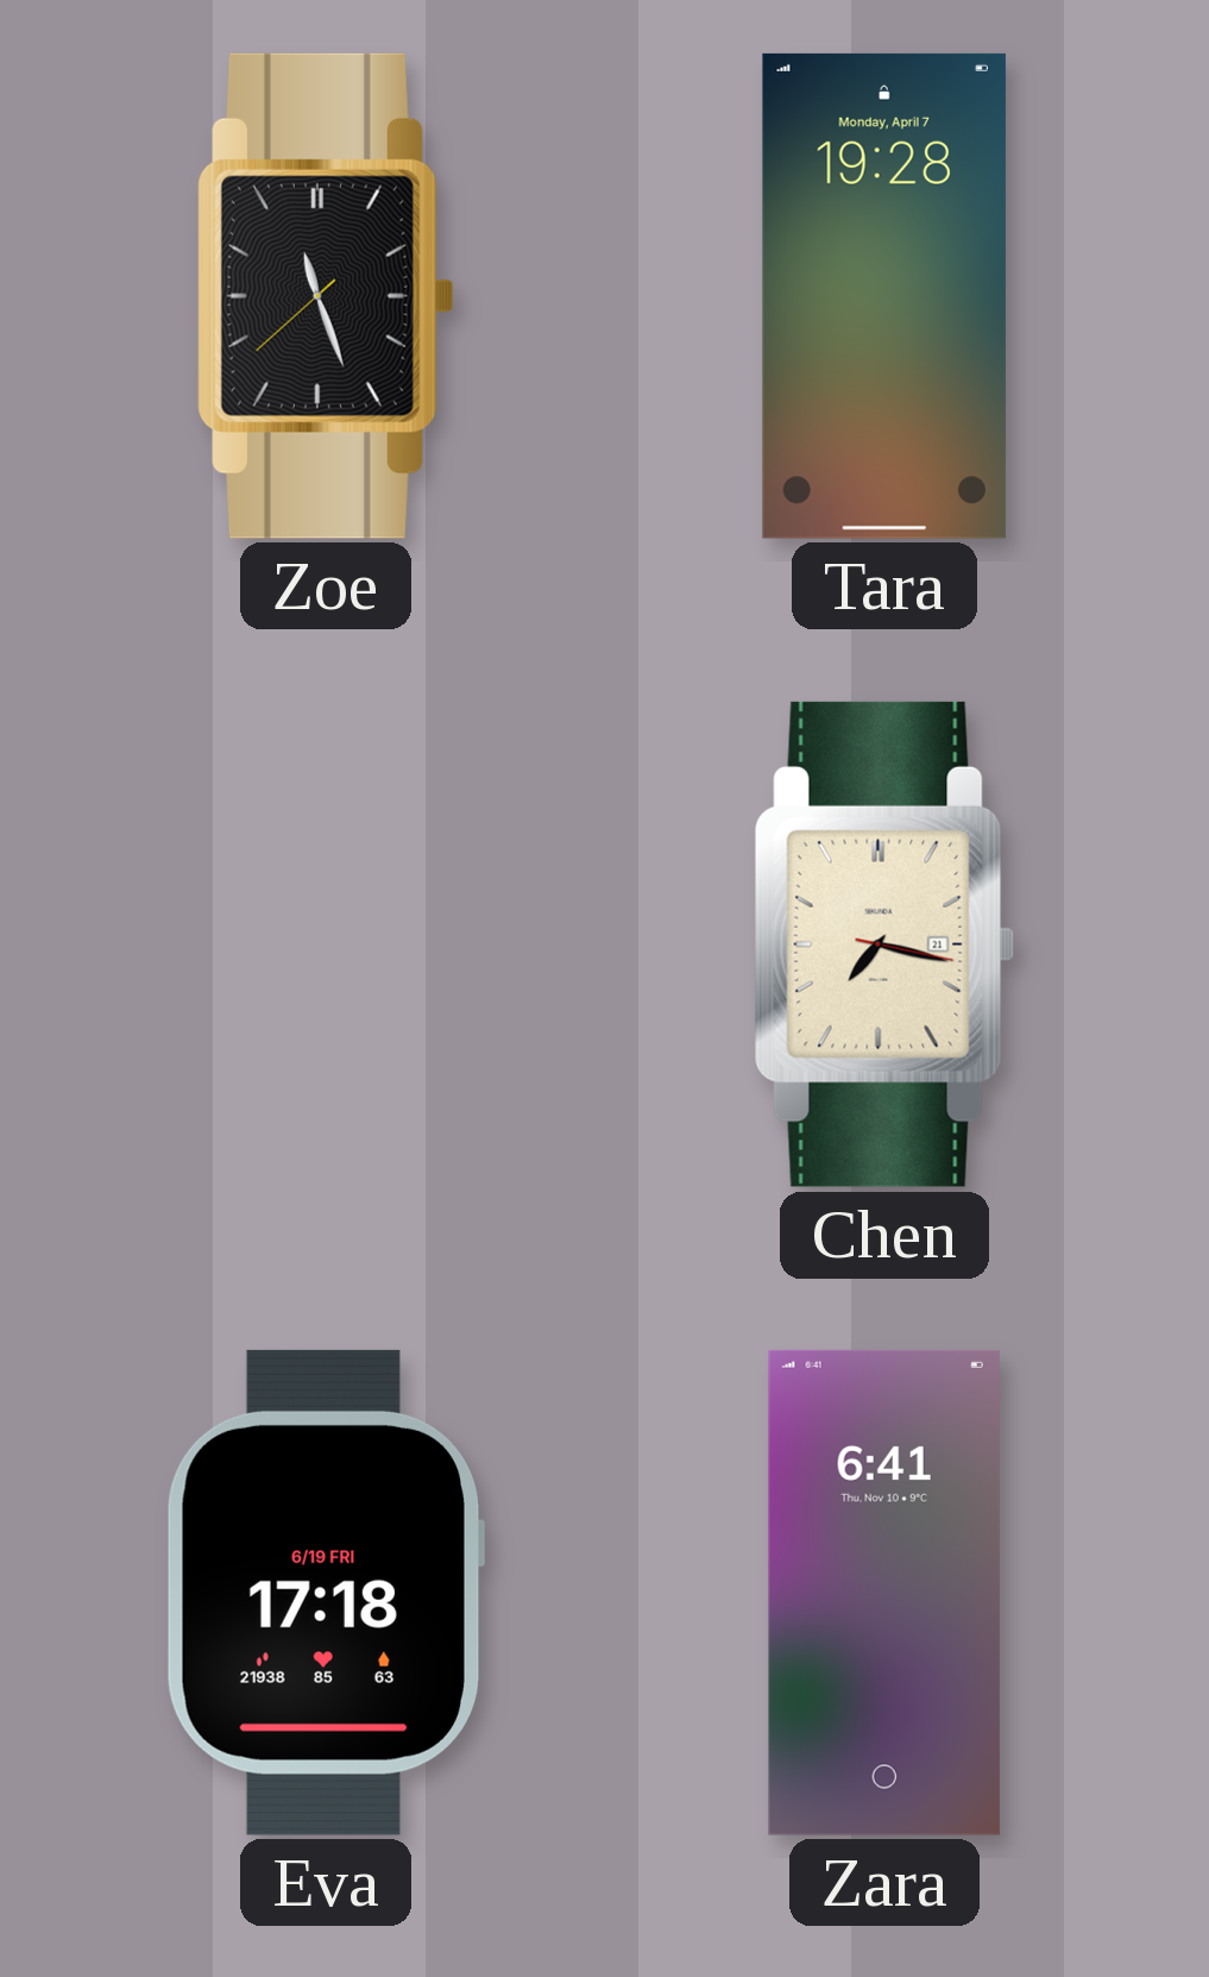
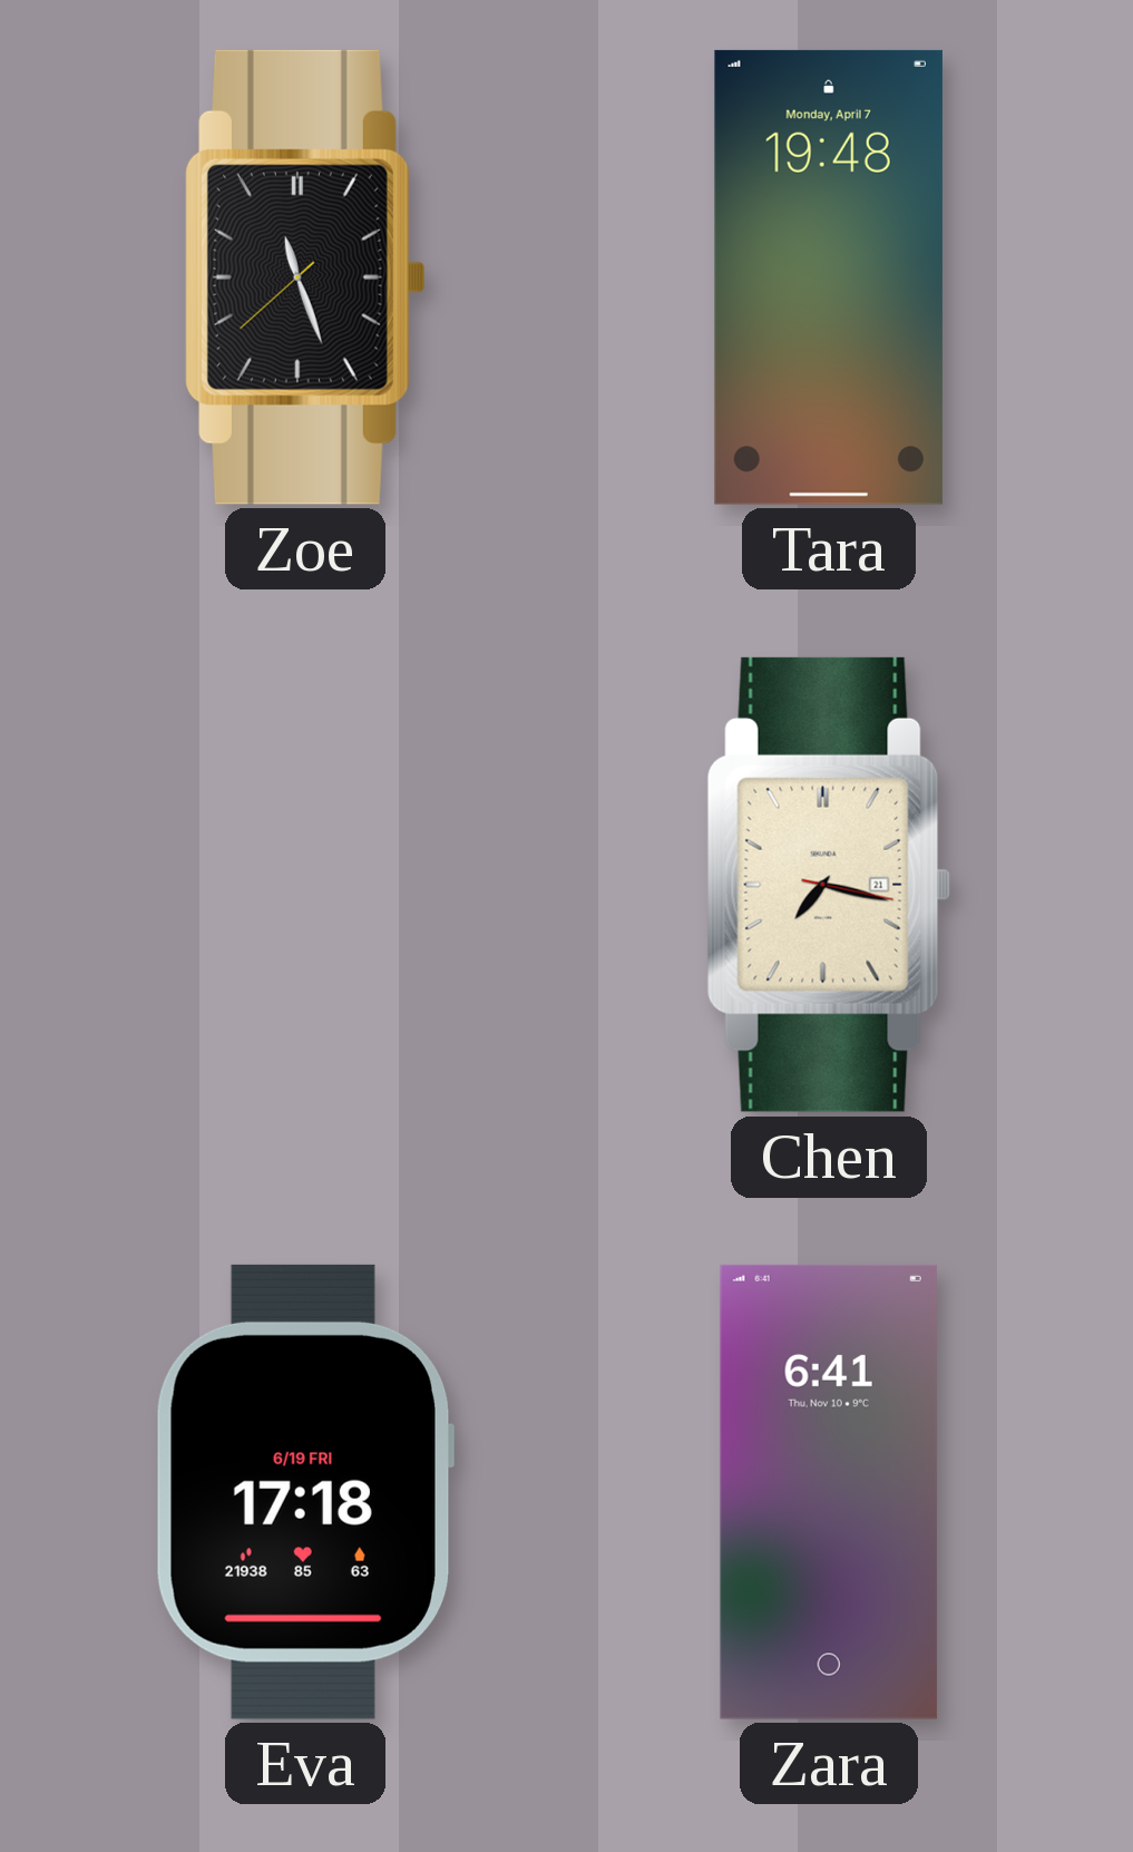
Tara: 19:28 -> 19:48 (829, 277)
